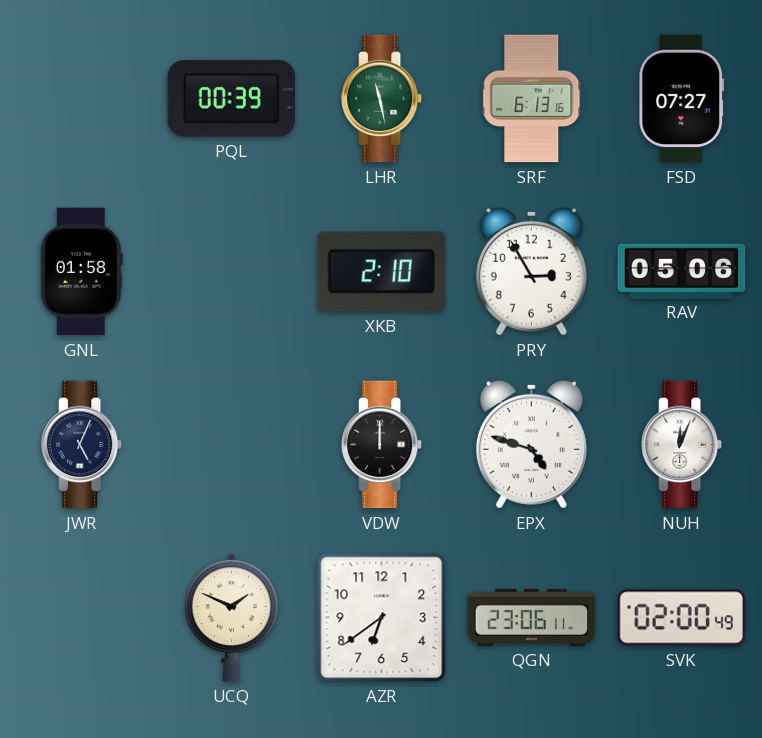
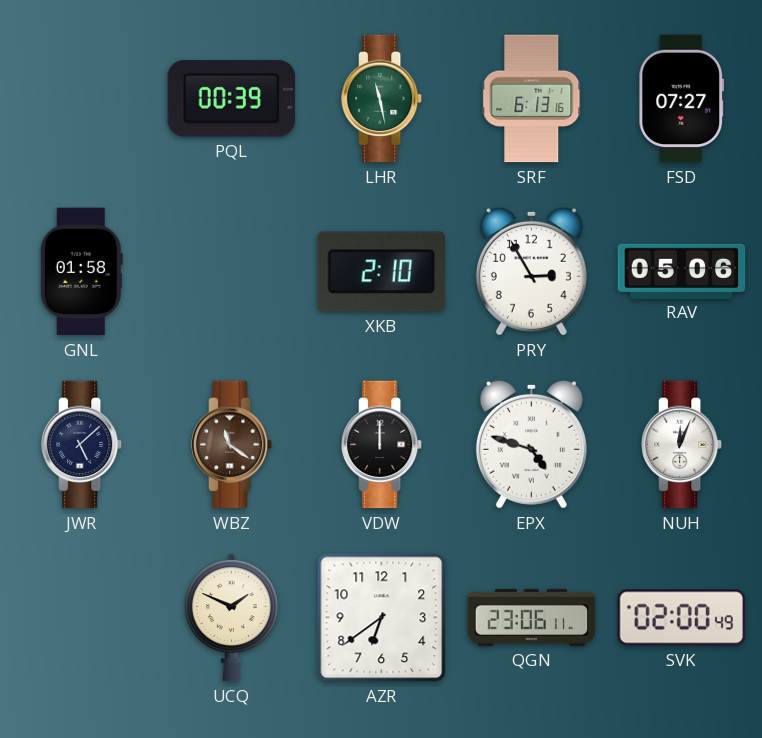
JWR: 5:04 -> 5:08 (83, 445)
WBZ: none -> 11:21 (233, 445)
